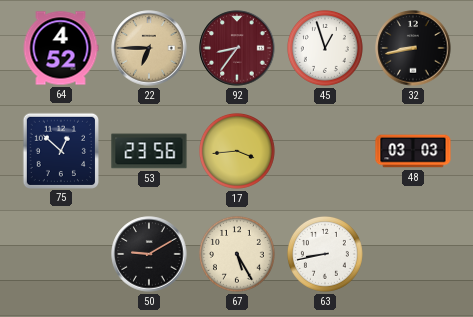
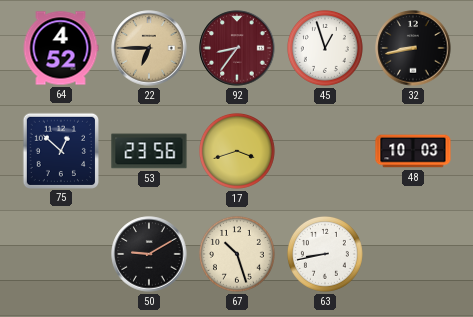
17: 3:44 -> 3:42 (237, 151)
48: 03:03 -> 10:03 (413, 151)
67: 5:25 -> 10:27 (237, 254)
